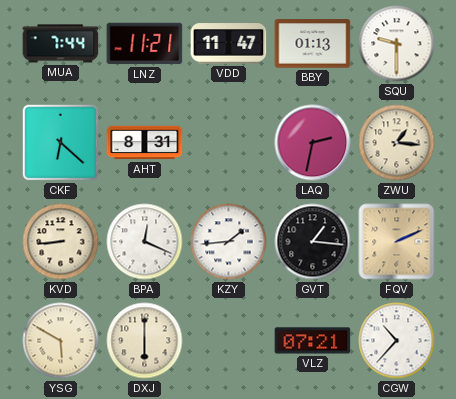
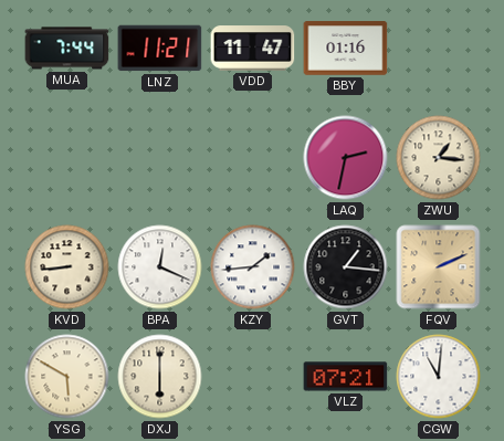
BBY: 01:13 -> 01:16 (346, 49)
SQU: 9:30 -> none (397, 44)
CKF: 6:22 -> none (61, 143)
AHT: 8:31 -> none (145, 143)
CGW: 10:37 -> 11:01 (439, 377)
